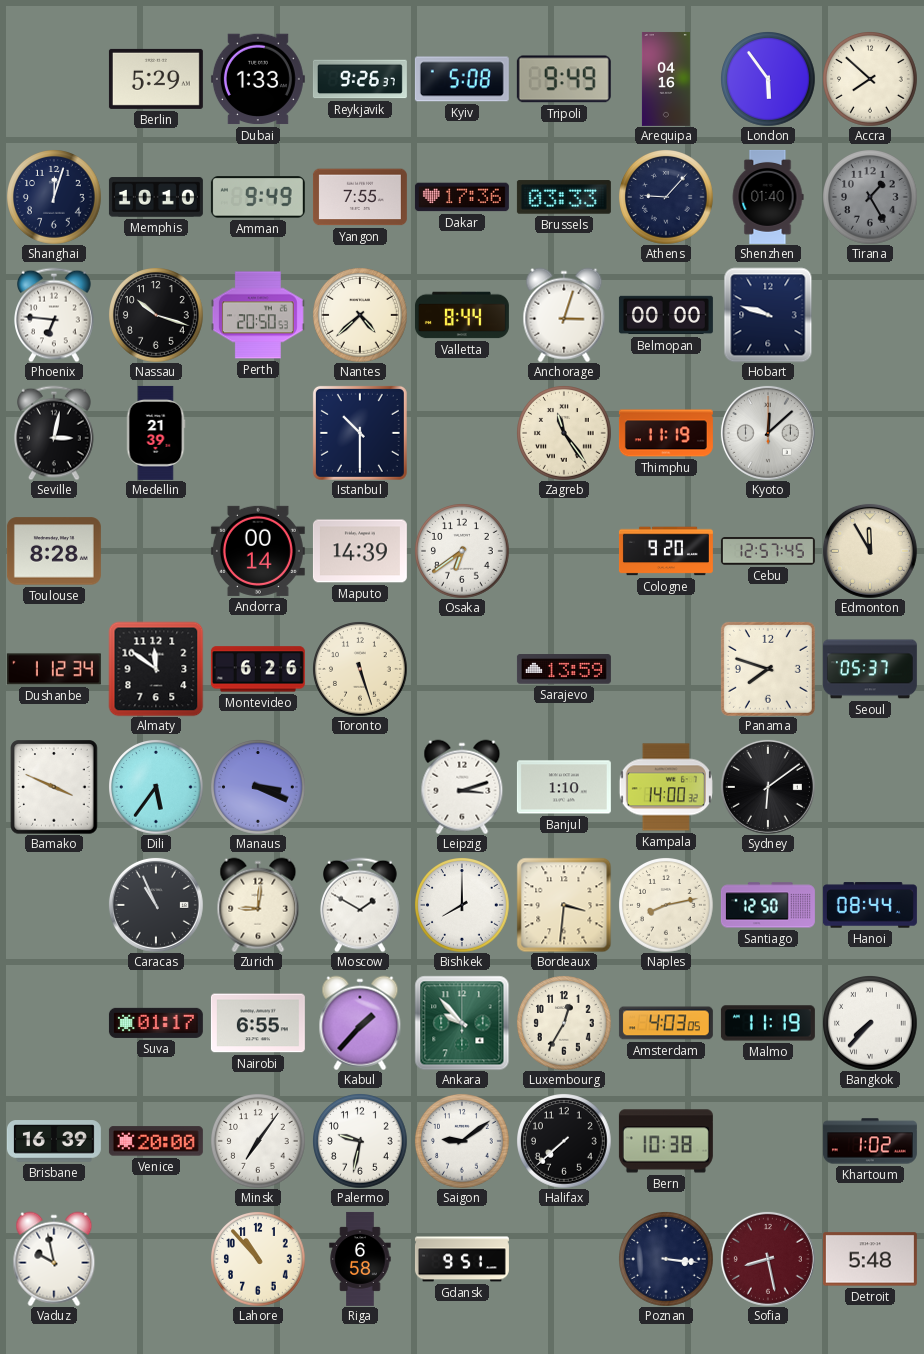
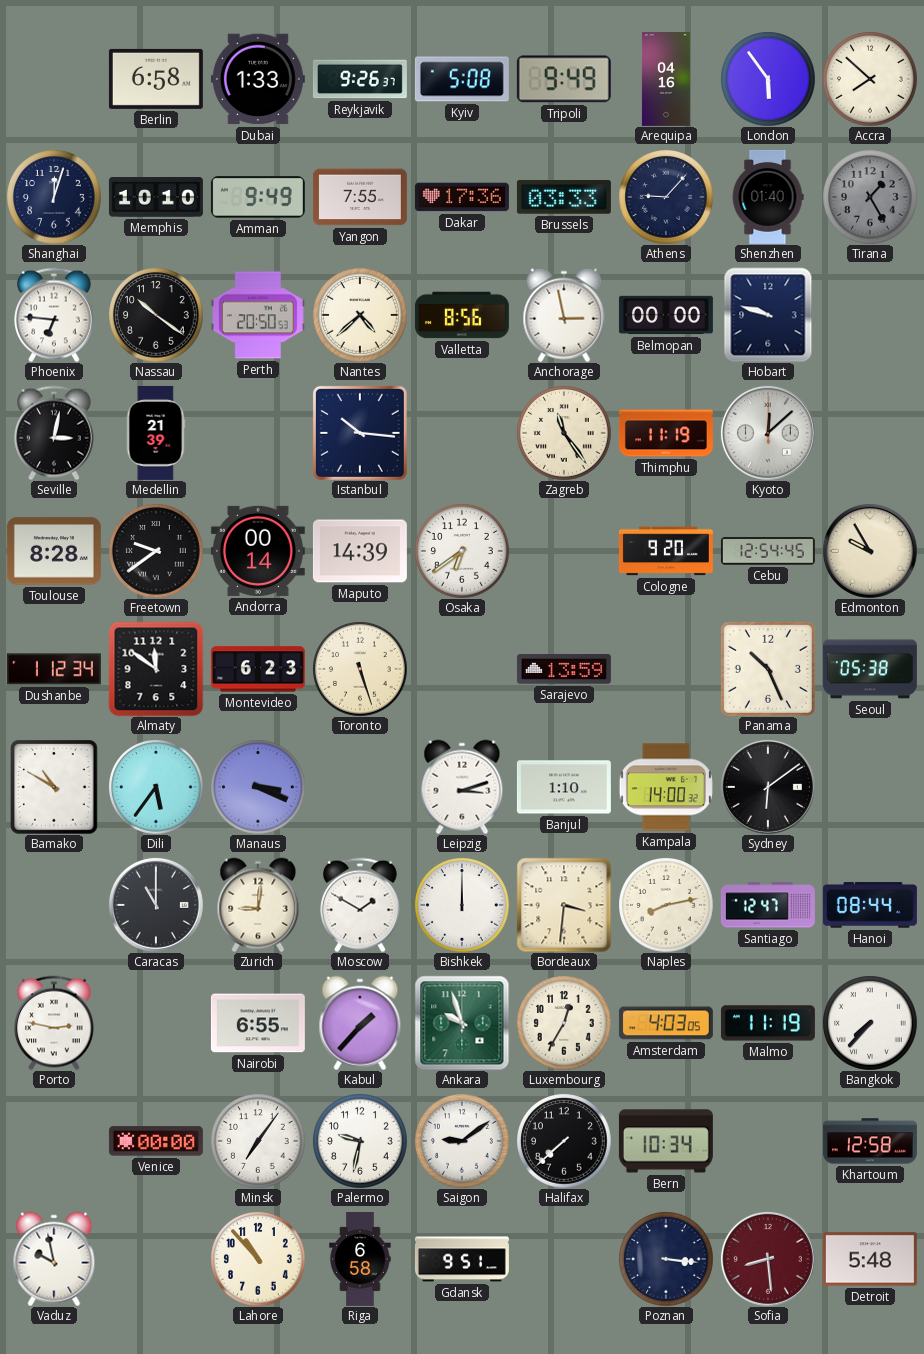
Berlin: 5:29 -> 6:58 (156, 79)
Nassau: 10:18 -> 10:21 (156, 315)
Valletta: 8:44 -> 8:56 (462, 315)
Anchorage: 3:03 -> 2:58 (564, 315)
Istanbul: 10:30 -> 10:16 (360, 433)
Freetown: none -> 9:39 (156, 551)
Cebu: 12:57 -> 12:54 (768, 551)
Edmonton: 11:55 -> 9:55 (870, 551)
Montevideo: 6:26 -> 6:23 (258, 669)
Panama: 7:48 -> 10:26 (768, 669)
Seoul: 05:37 -> 05:38 (870, 669)
Bamako: 3:49 -> 10:50 (54, 787)
Caracas: 10:56 -> 11:00 (156, 905)
Bishkek: 8:00 -> 12:00 (462, 905)
Santiago: 12:50 -> 12:47 (768, 905)
Porto: none -> 2:47 (55, 1023)
Suva: 01:17 -> none (156, 1023)
Ankara: 9:53 -> 9:57 (462, 1023)
Brisbane: 16:39 -> none (54, 1141)
Venice: 20:00 -> 00:00 (156, 1141)
Bern: 10:38 -> 10:34 (666, 1141)
Khartoum: 1:02 -> 12:58 (870, 1141)
Sofia: 8:28 -> 8:29 (768, 1259)
